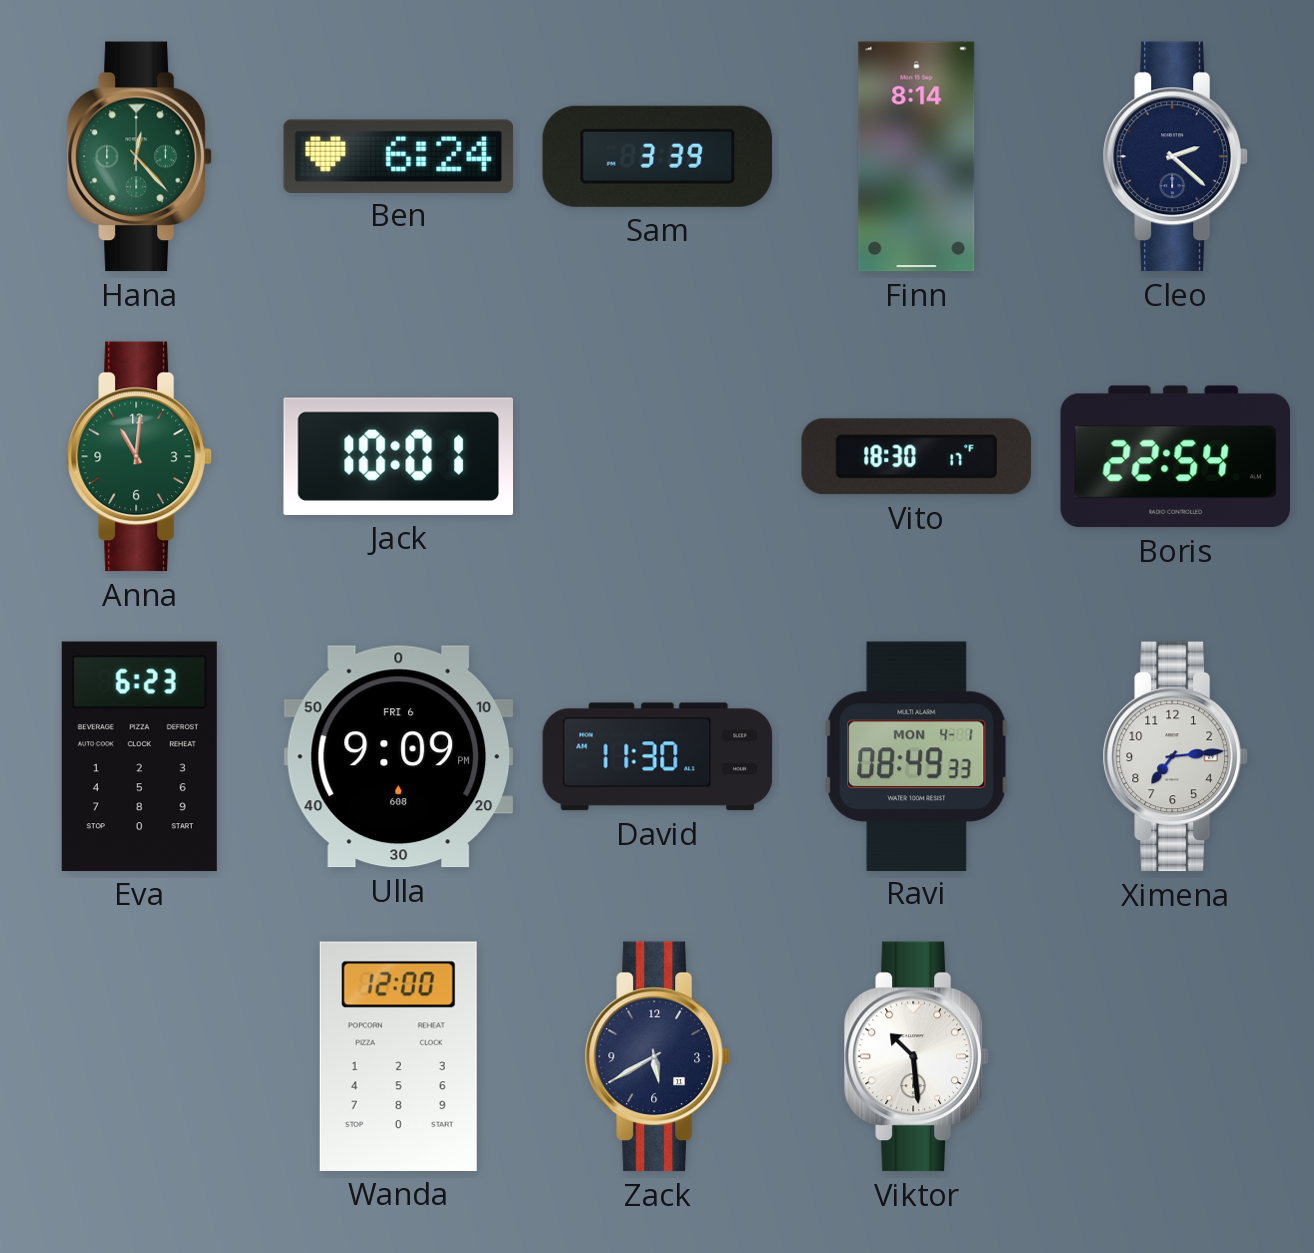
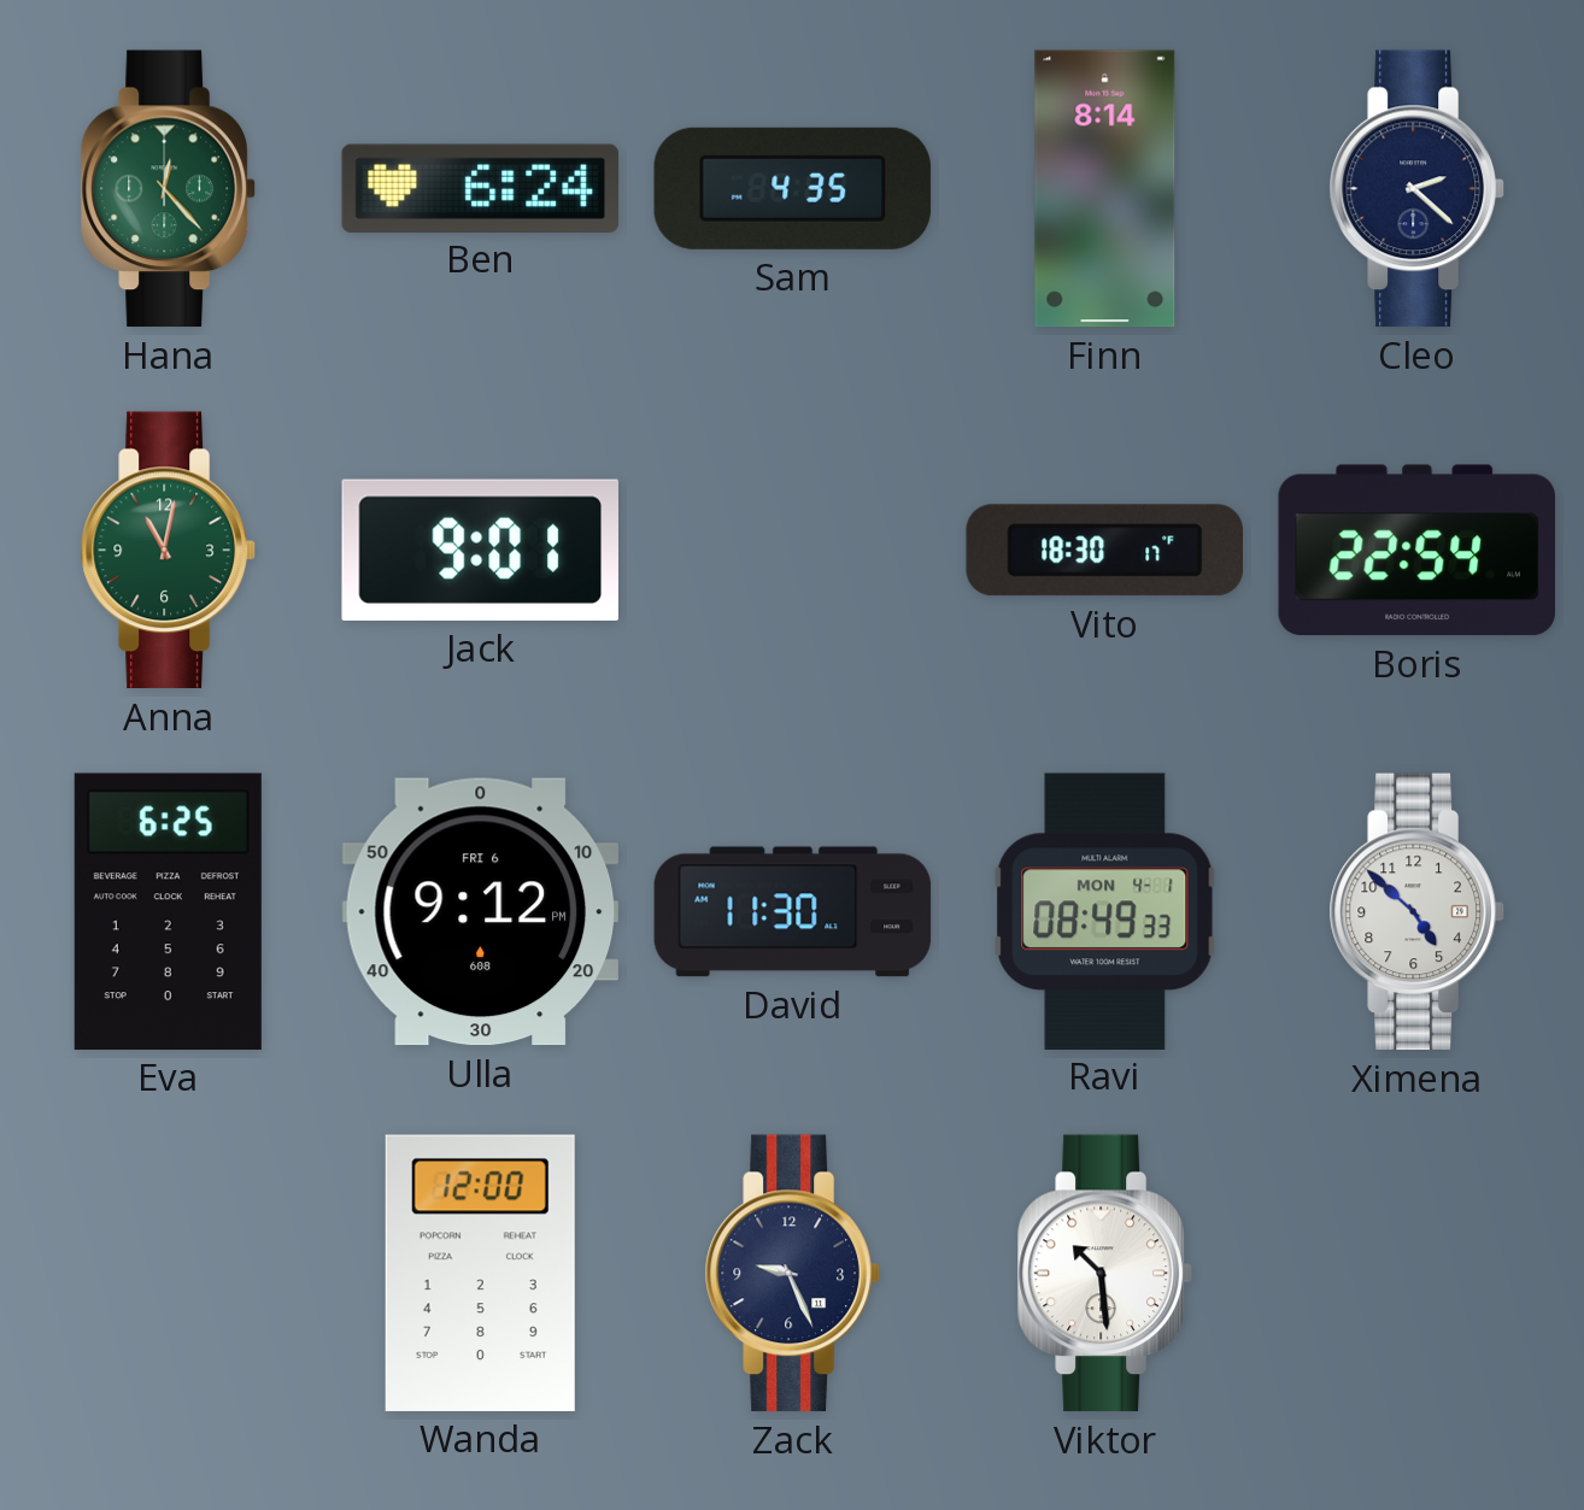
Sam: 3:39 -> 4:35 (793, 188)
Anna: 11:01 -> 11:02 (168, 551)
Jack: 10:01 -> 9:01 (480, 550)
Eva: 6:23 -> 6:25 (168, 911)
Ulla: 9:09 -> 9:12 (480, 912)
Ximena: 7:14 -> 4:52 (1416, 912)
Zack: 5:40 -> 9:26 (792, 1274)
